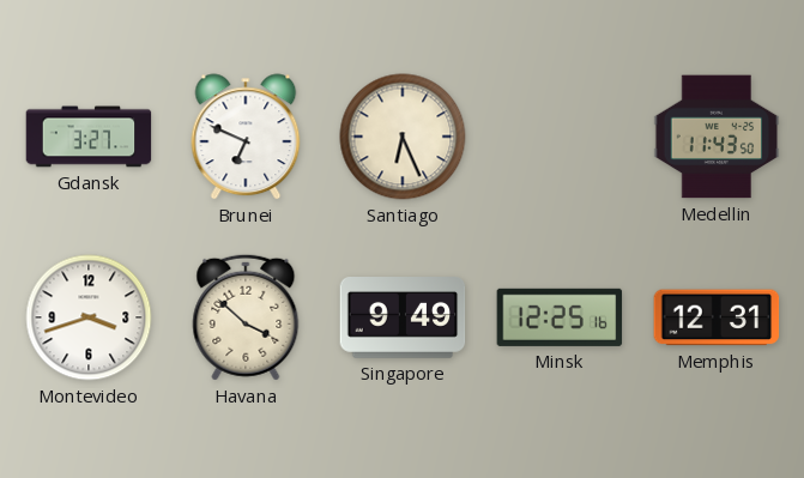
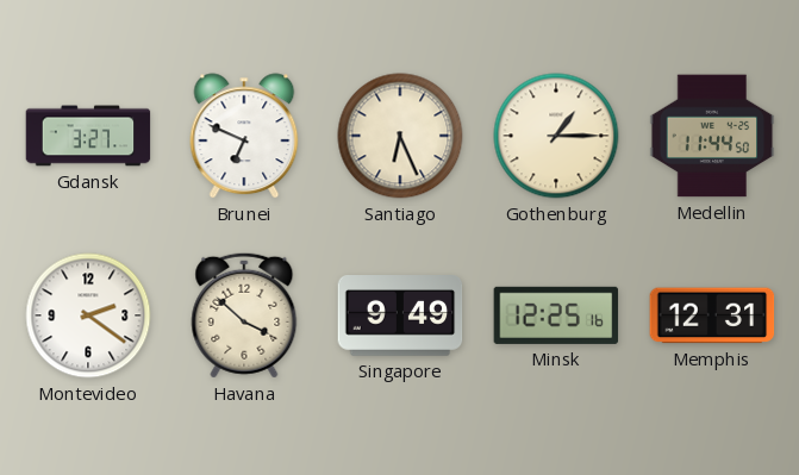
Gothenburg: none -> 1:15 (556, 136)
Medellin: 11:43 -> 11:44 (712, 136)
Montevideo: 3:42 -> 2:21 (88, 315)
